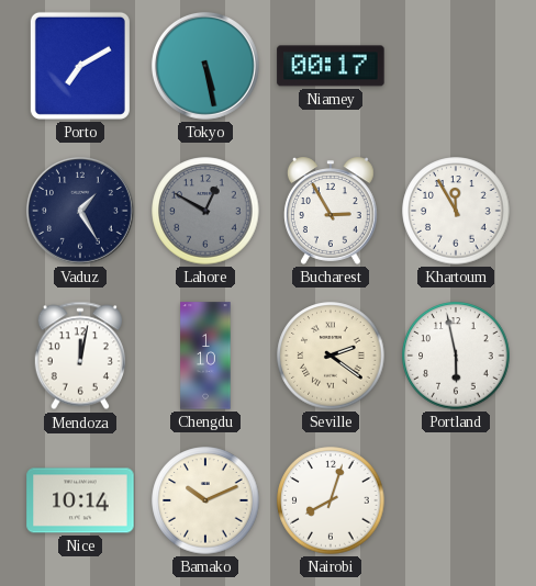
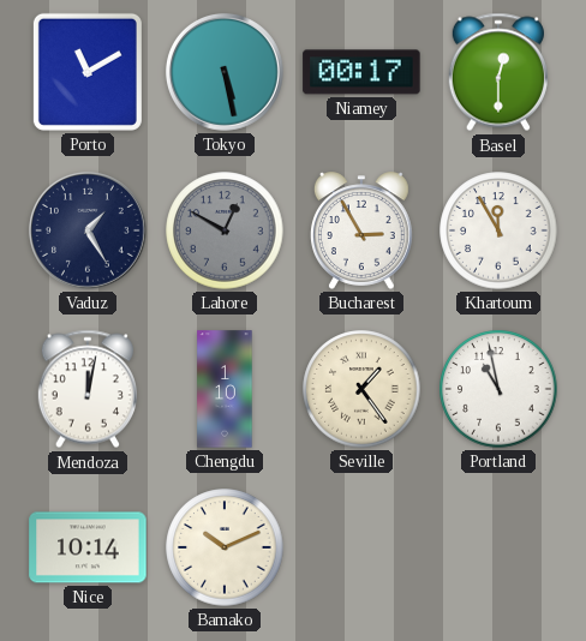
Porto: 7:10 -> 11:10 (88, 72)
Basel: none -> 12:30 (498, 72)
Seville: 2:21 -> 1:24 (361, 389)
Portland: 5:58 -> 10:58 (498, 389)
Nairobi: 8:03 -> none (331, 500)
